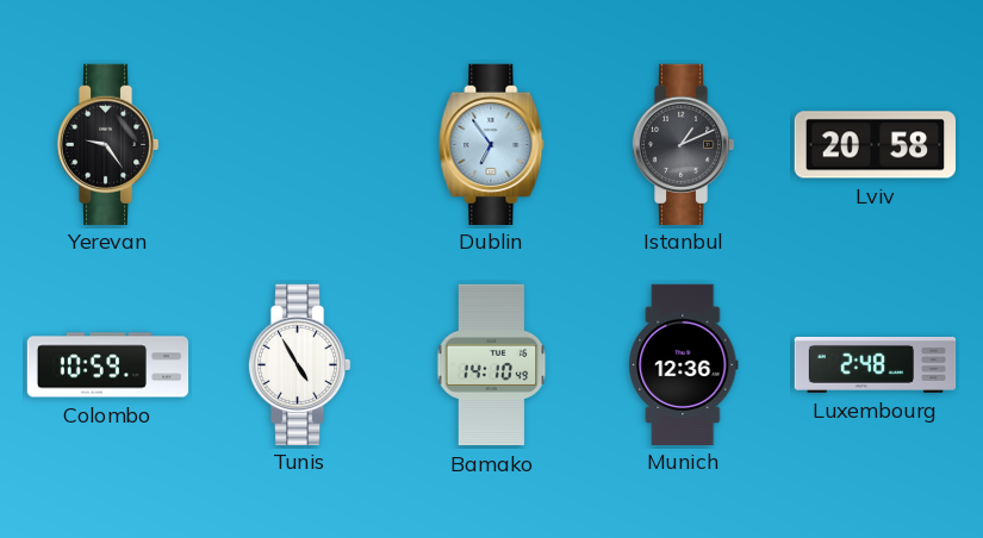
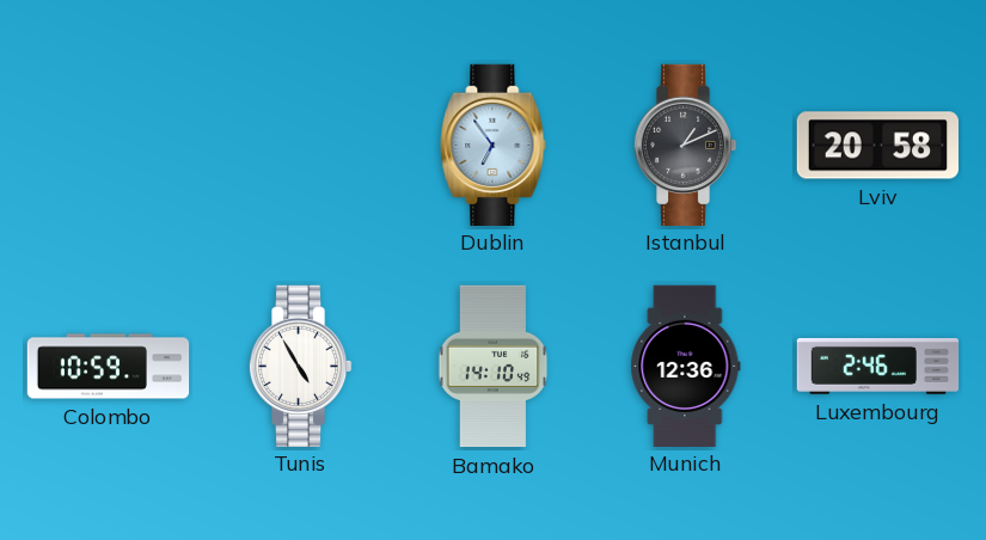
Yerevan: 9:24 -> none (107, 144)
Luxembourg: 2:48 -> 2:46 (878, 366)
